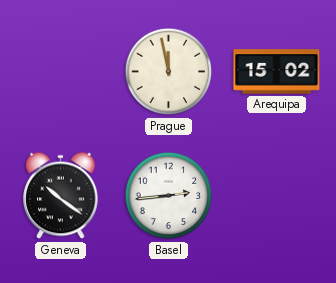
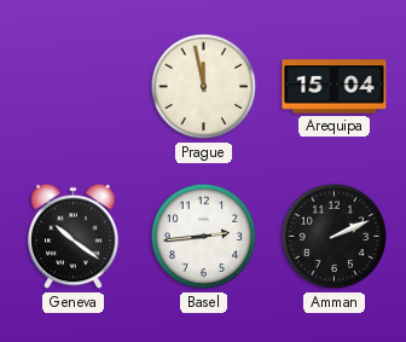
Arequipa: 15:02 -> 15:04 (335, 87)
Amman: none -> 2:11 (335, 237)
